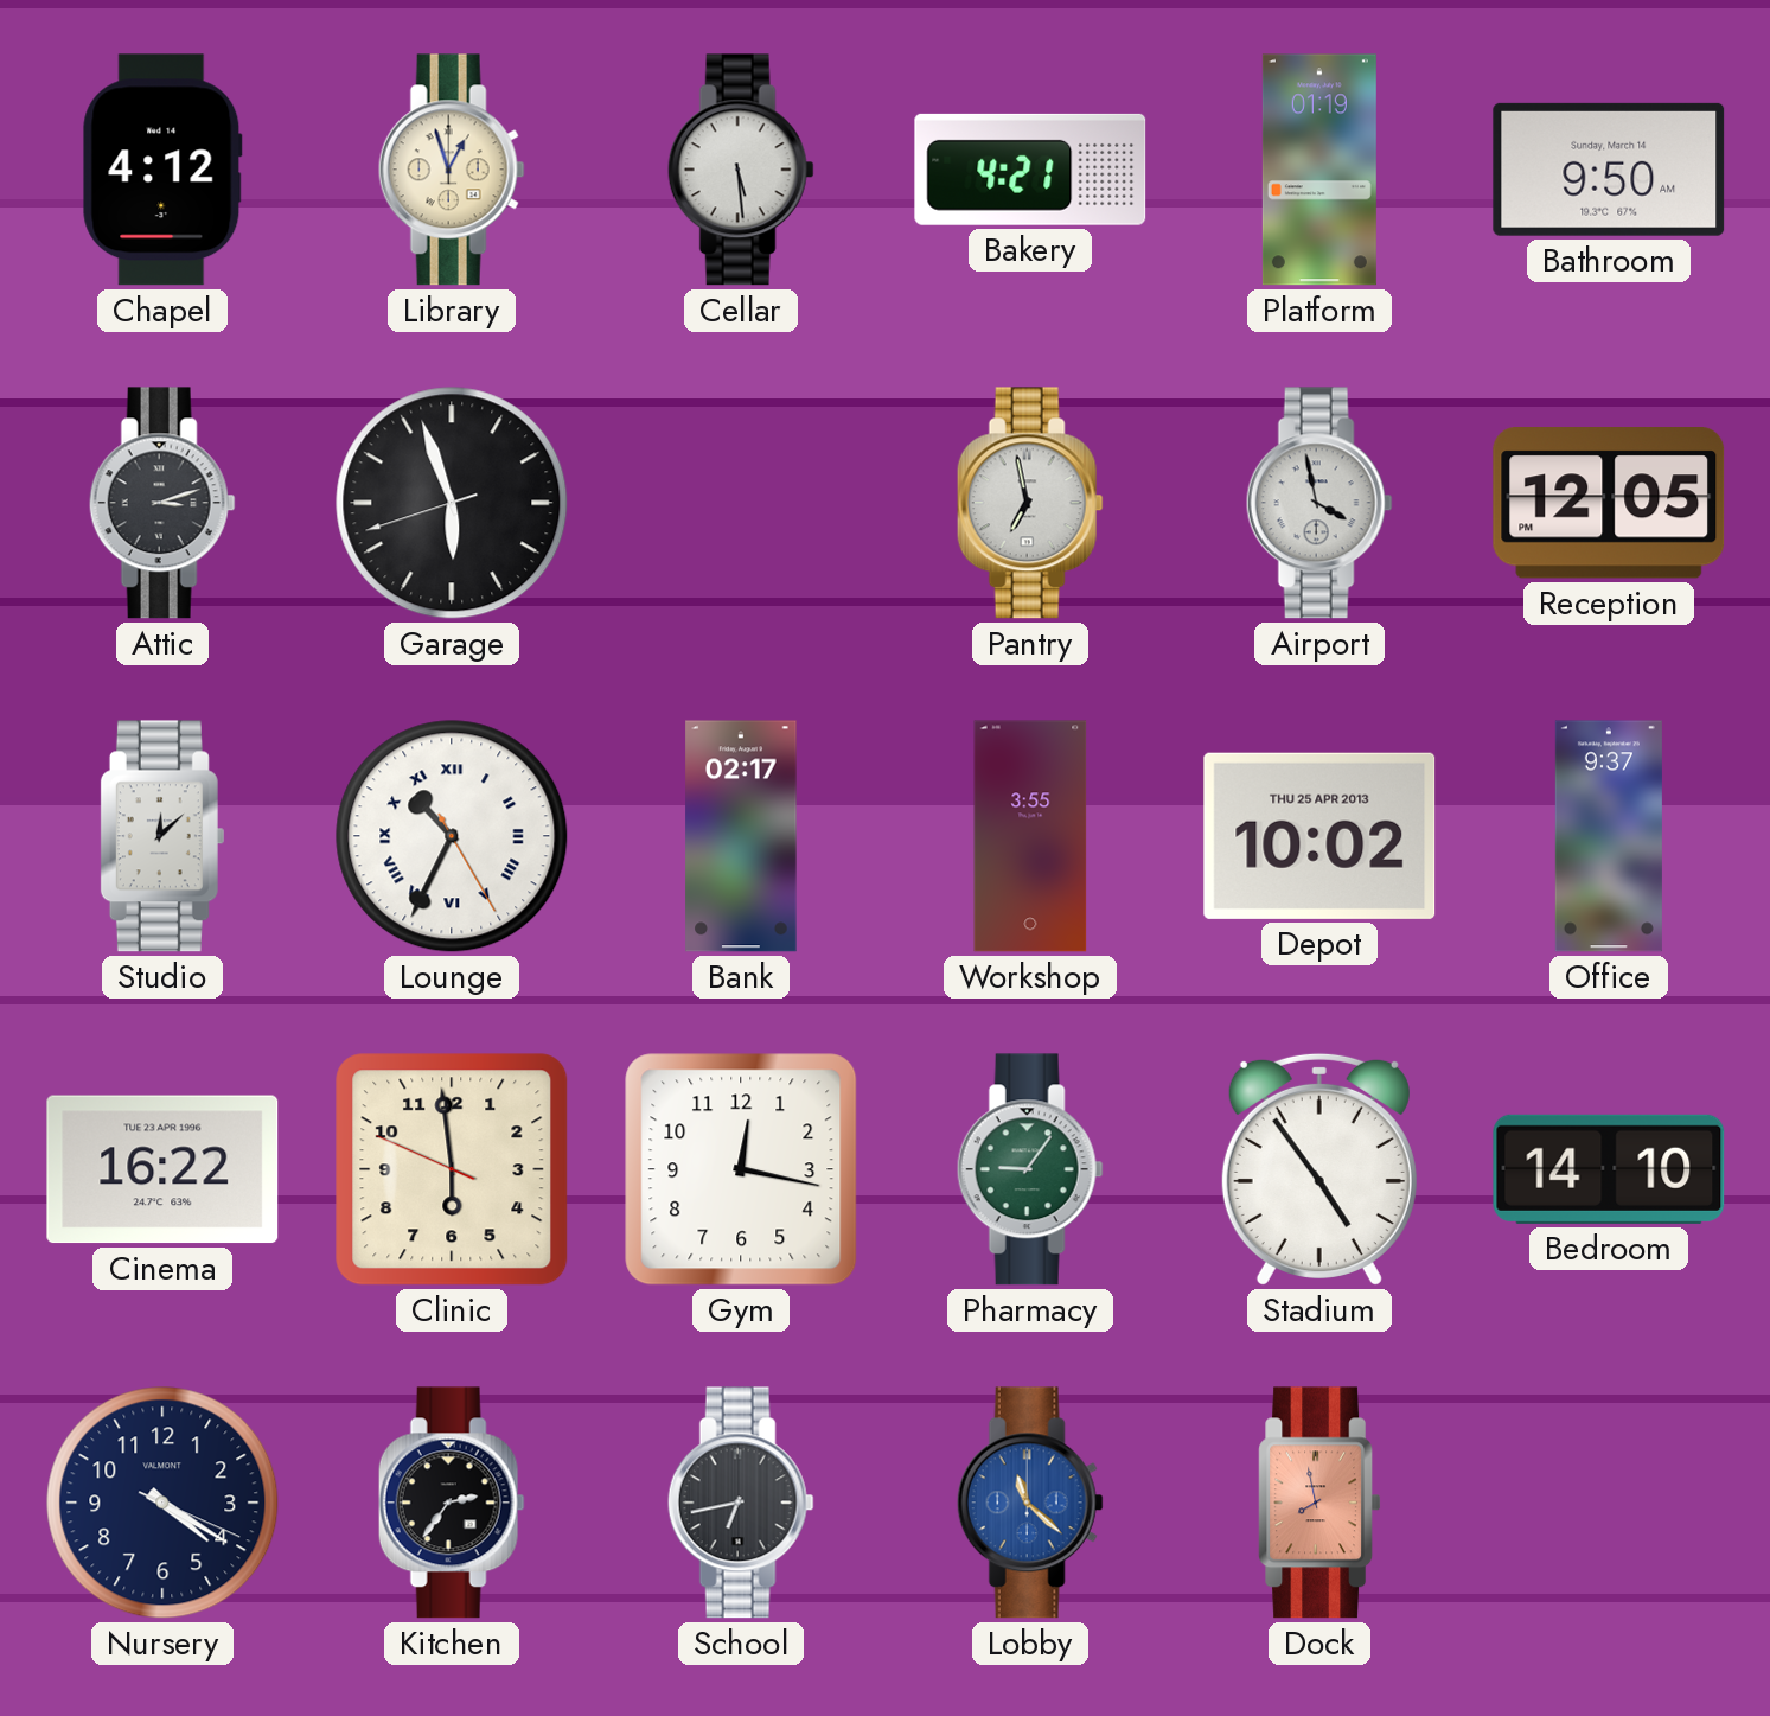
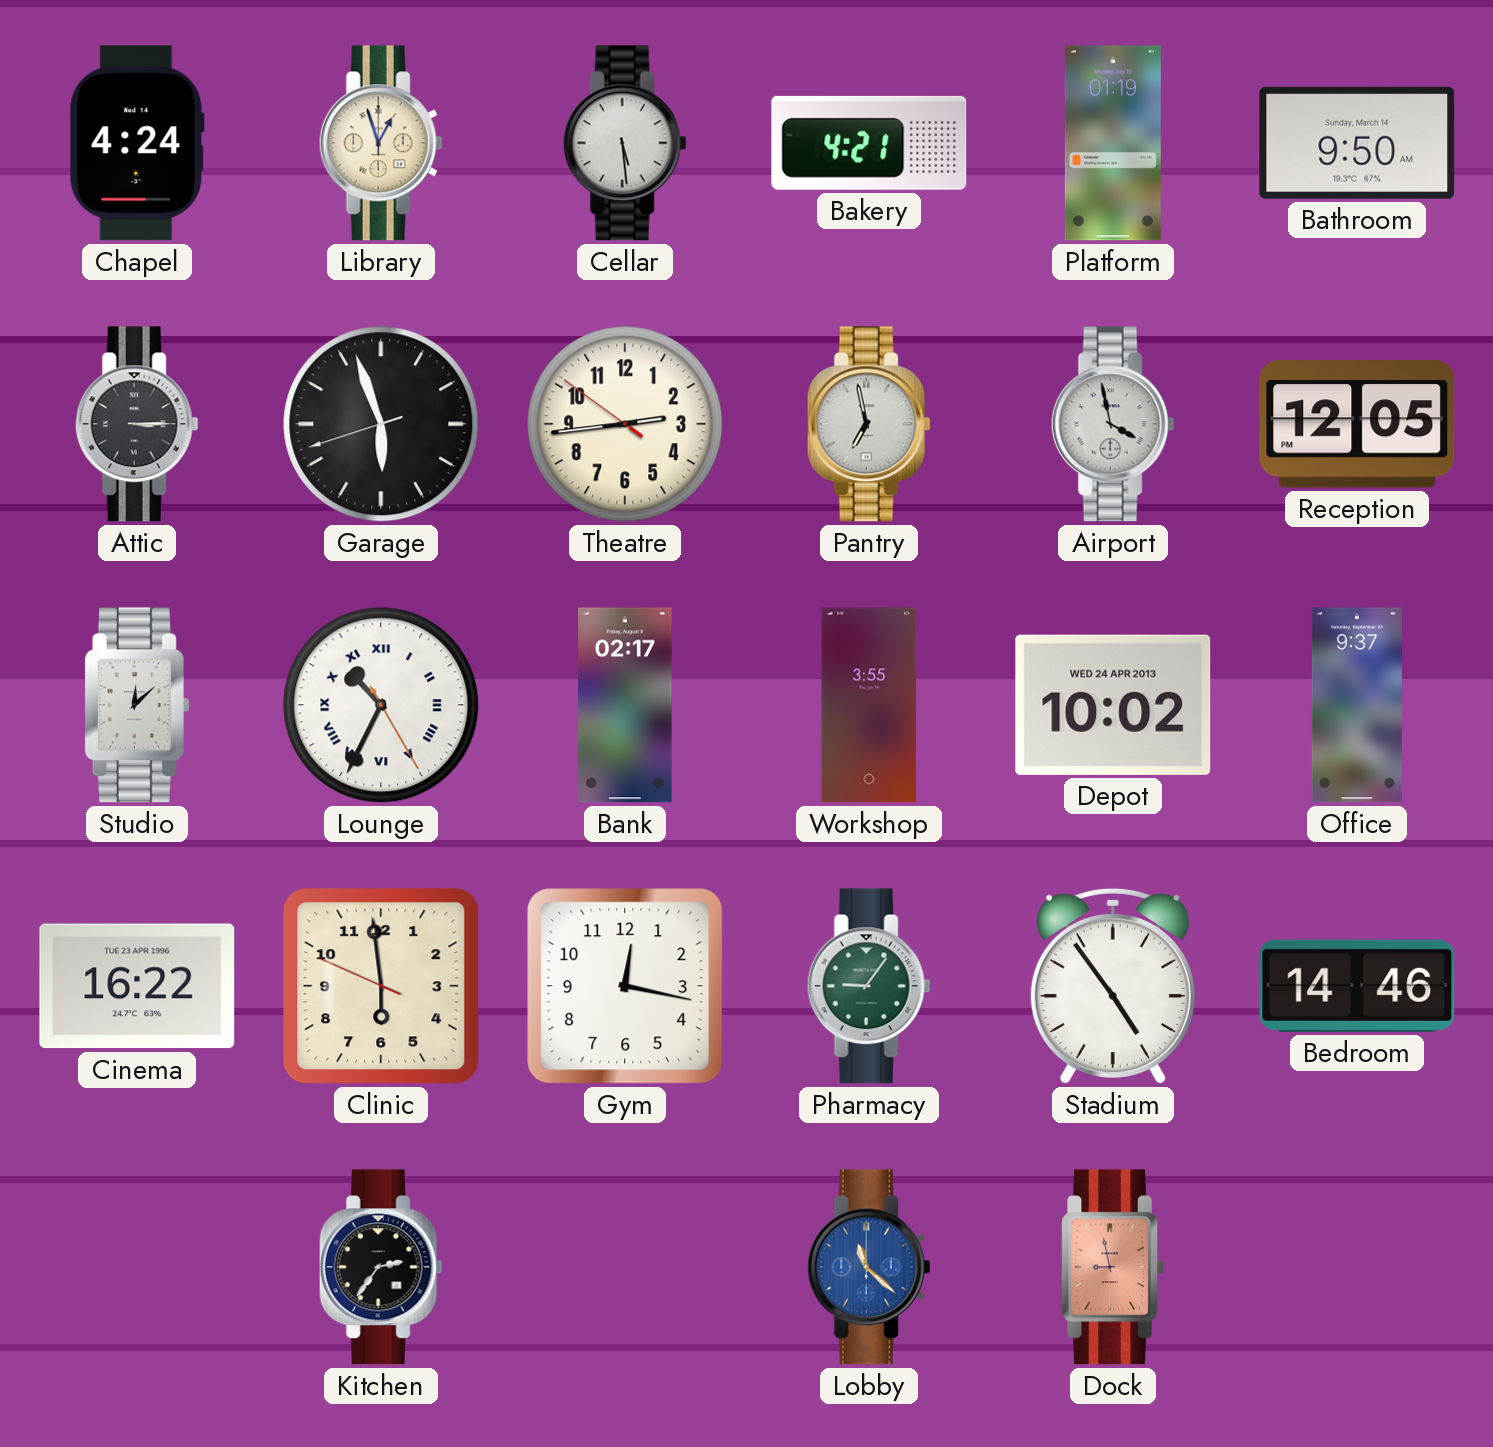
Chapel: 4:12 -> 4:24 (137, 143)
Attic: 3:12 -> 3:15 (137, 424)
Theatre: none -> 2:43 (625, 424)
Depot date: THU 25 APR 2013 -> WED 24 APR 2013 (1113, 705)
Bedroom: 14:10 -> 14:46 (1357, 986)
Nursery: 4:20 -> none (162, 1503)
School: 6:43 -> none (741, 1503)
Dock: 7:58 -> 8:58 (1113, 1267)
